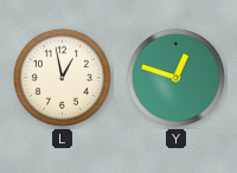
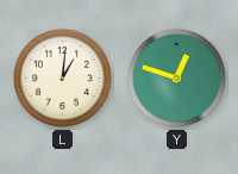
L: 12:58 -> 1:01 (62, 77)
